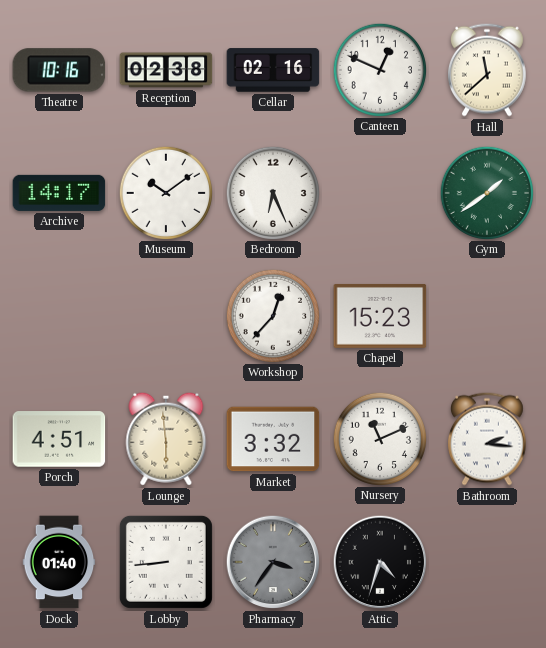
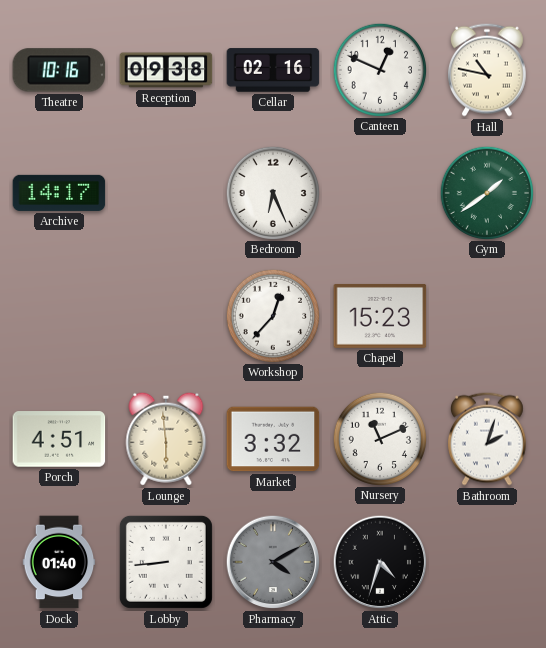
Reception: 02:38 -> 09:38 (166, 70)
Hall: 11:38 -> 10:47 (487, 70)
Museum: 10:09 -> none (165, 192)
Bathroom: 2:16 -> 2:03 (487, 439)
Pharmacy: 3:36 -> 4:10 (273, 562)
